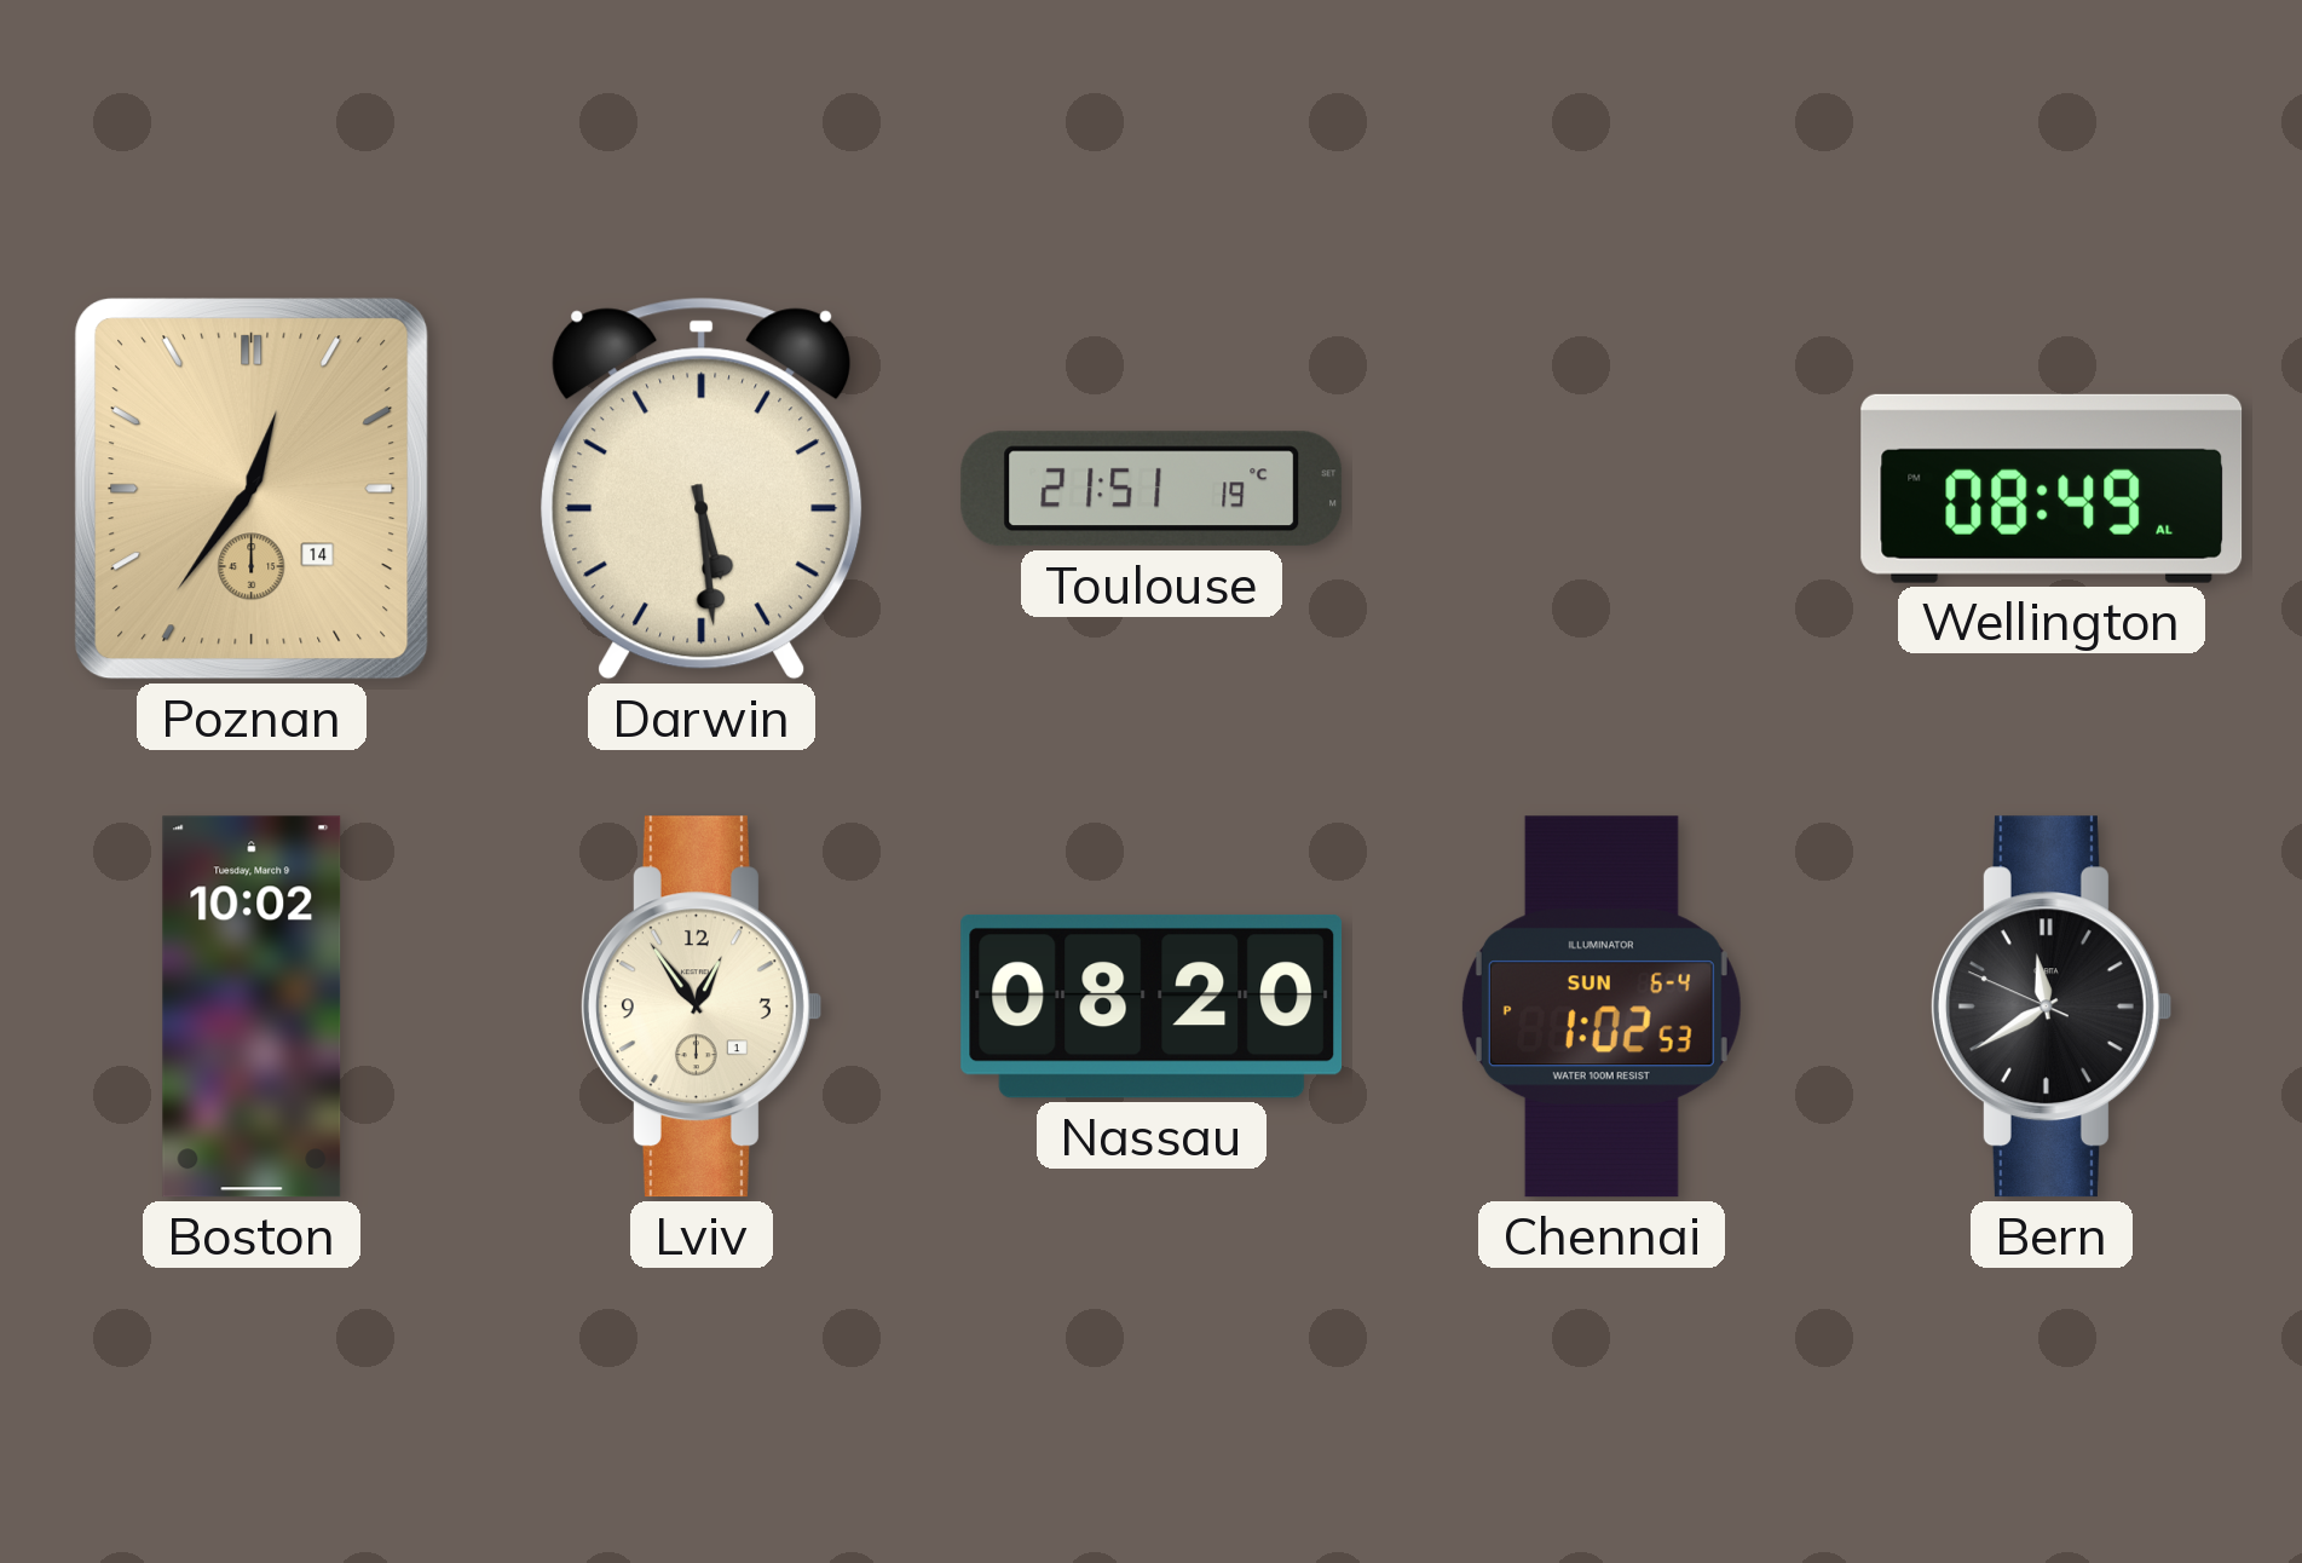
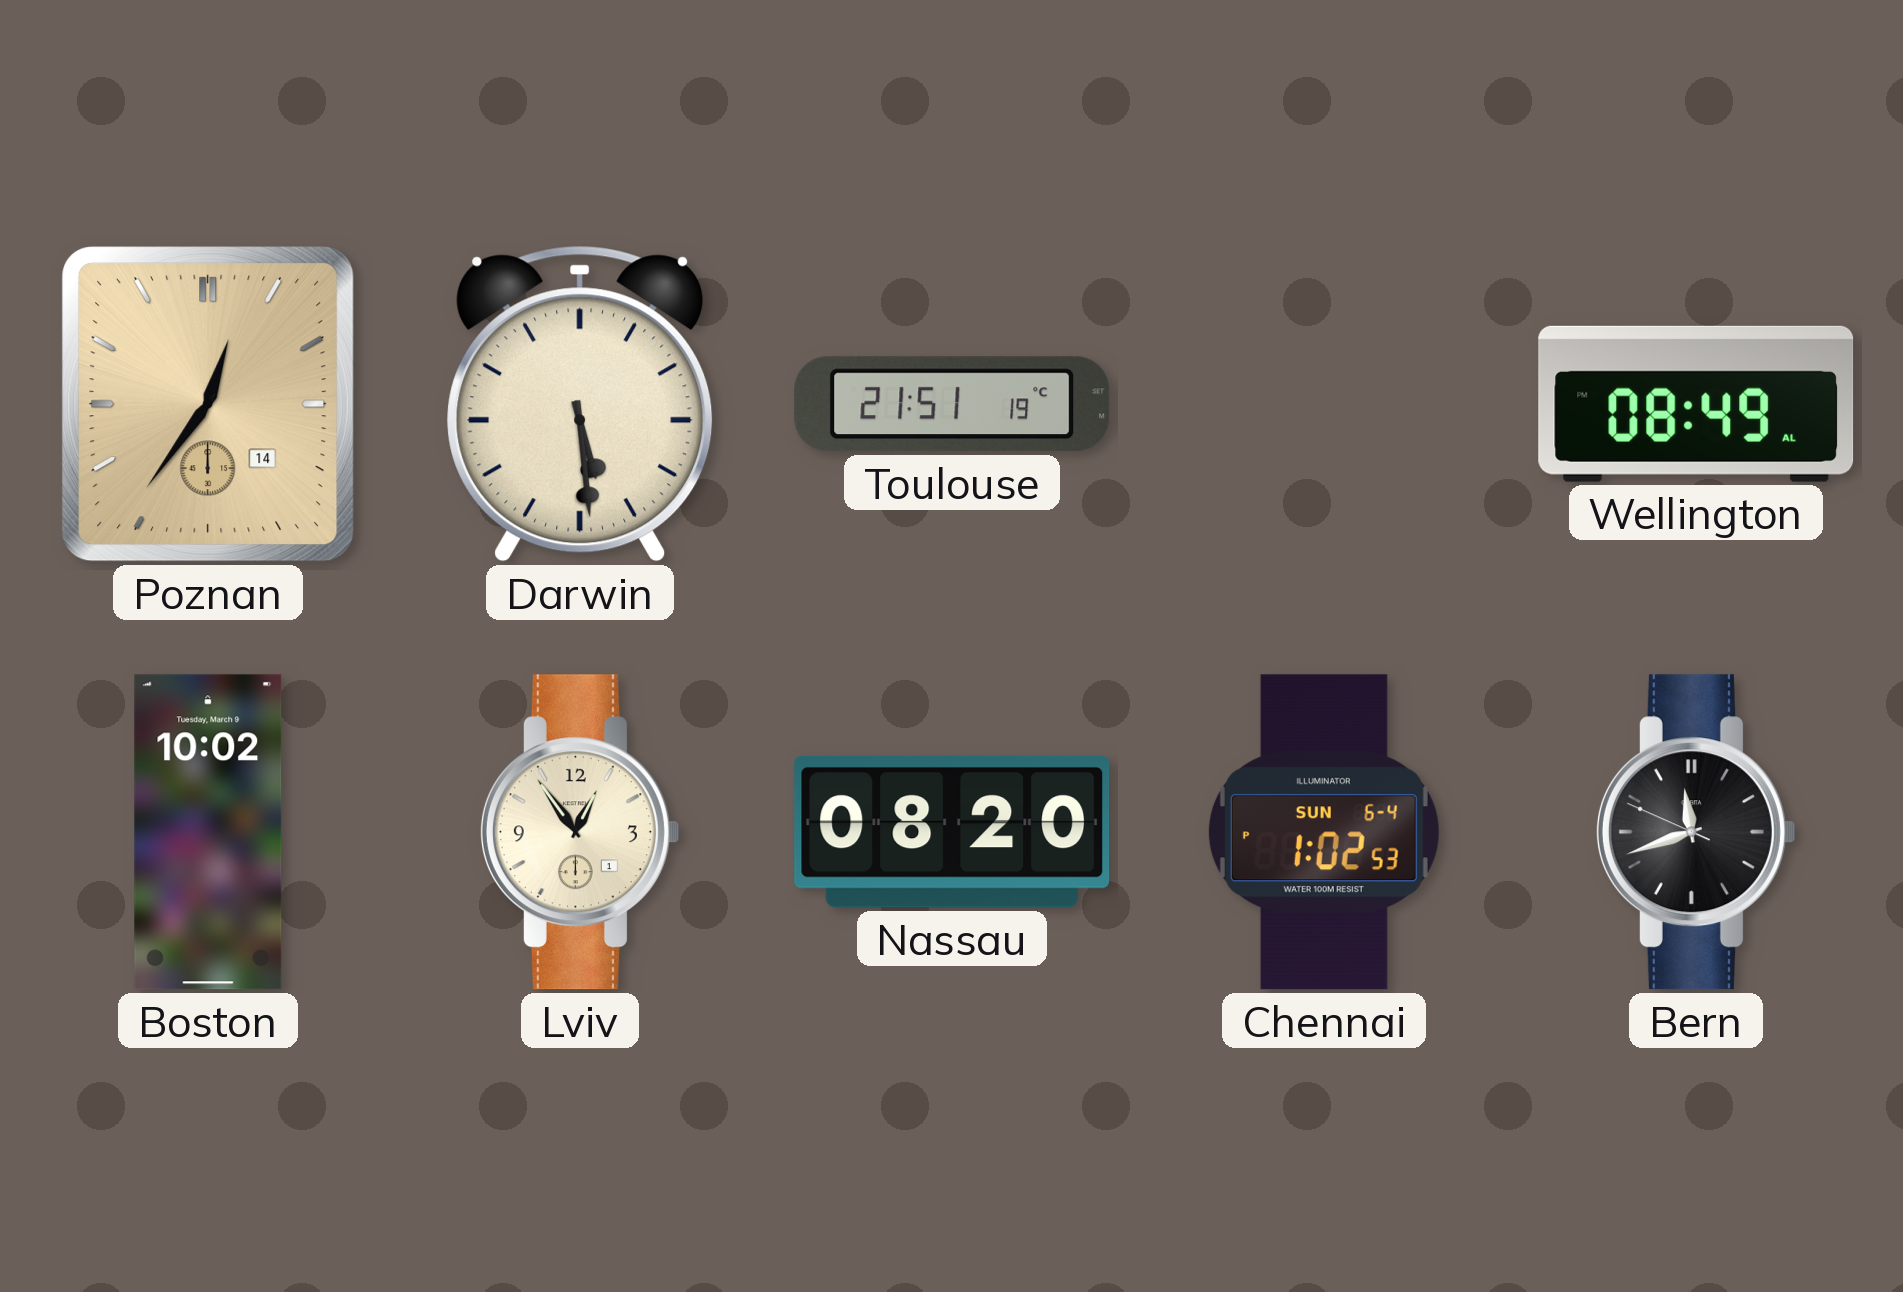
Bern: 11:39 -> 11:41 (1695, 832)
